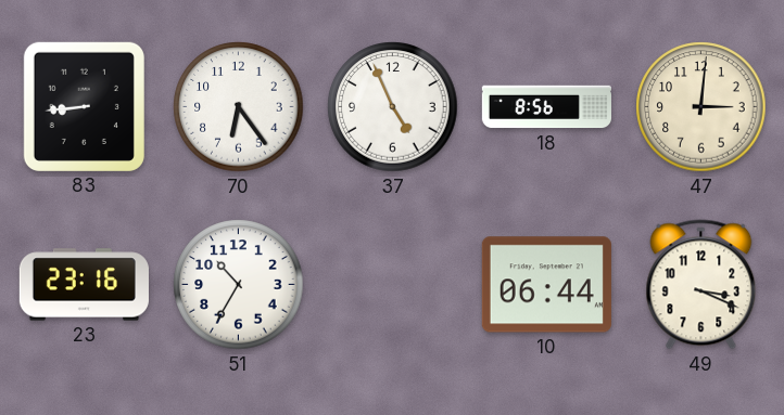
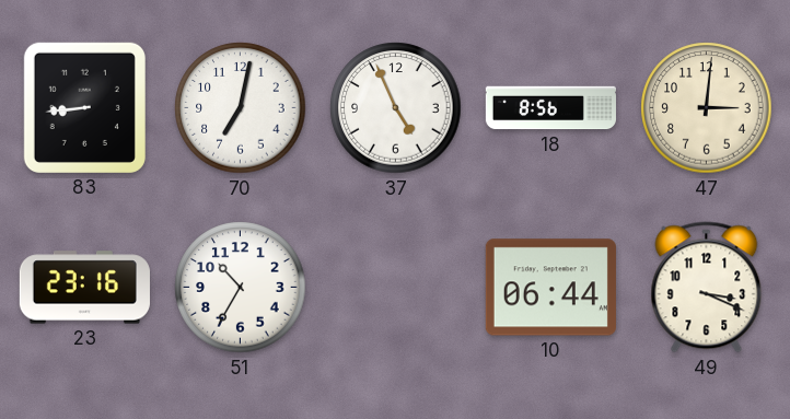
70: 6:24 -> 7:02 (241, 108)
